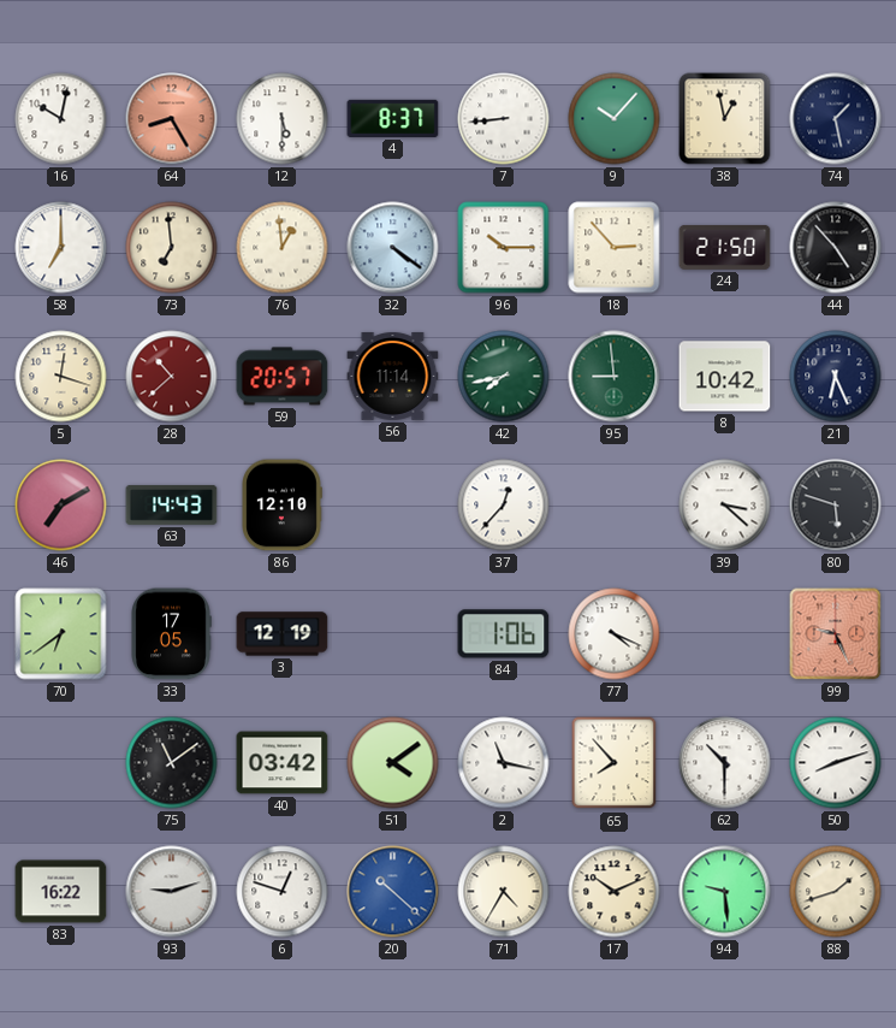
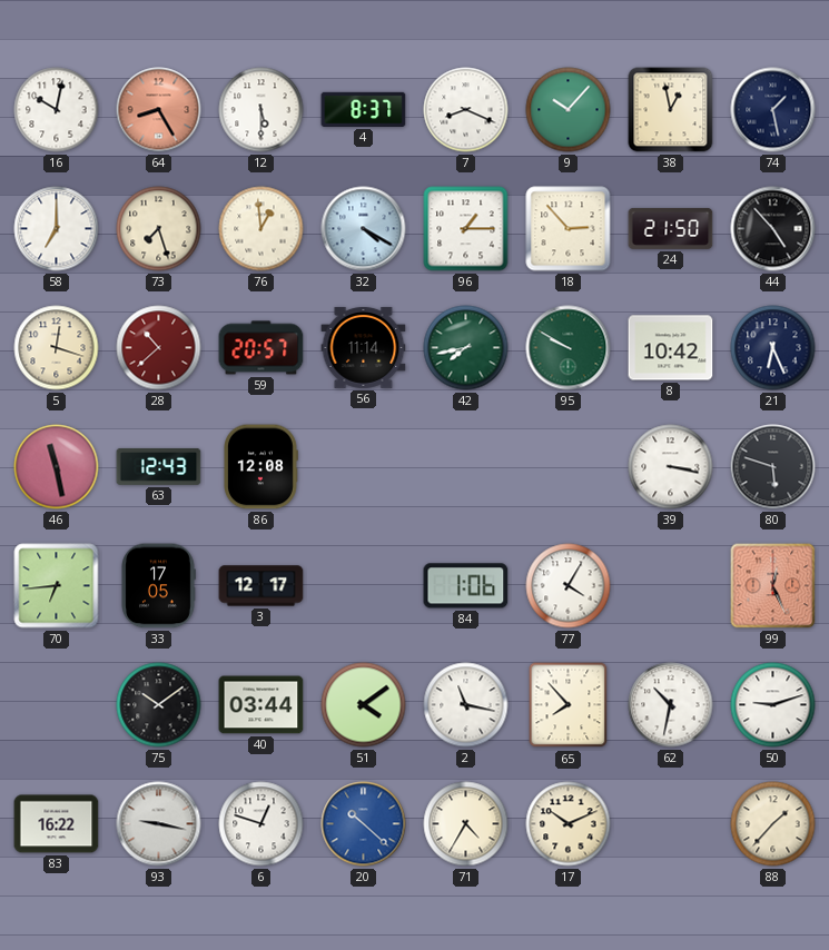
7: 8:44 -> 8:19 (466, 110)
73: 6:59 -> 7:27 (159, 229)
32: 4:21 -> 4:20 (364, 229)
96: 10:15 -> 1:15 (466, 229)
95: 8:59 -> 9:50 (569, 348)
46: 7:10 -> 11:28 (57, 467)
63: 14:43 -> 12:43 (159, 467)
86: 12:10 -> 12:08 (260, 467)
37: 12:37 -> none (504, 506)
39: 3:22 -> 3:17 (671, 467)
70: 6:39 -> 6:44 (57, 586)
3: 12:19 -> 12:17 (261, 586)
77: 4:19 -> 4:05 (569, 586)
99: 9:26 -> 12:26 (773, 586)
75: 11:09 -> 10:09 (159, 705)
40: 03:42 -> 03:44 (261, 705)
62: 10:30 -> 10:32 (671, 705)
50: 8:12 -> 9:12 (773, 705)
93: 9:12 -> 9:17 (159, 824)
94: 9:29 -> none (725, 892)
88: 1:42 -> 1:37 (773, 824)
